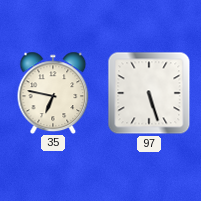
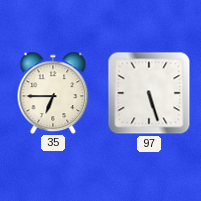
35: 6:47 -> 6:45 (53, 92)
